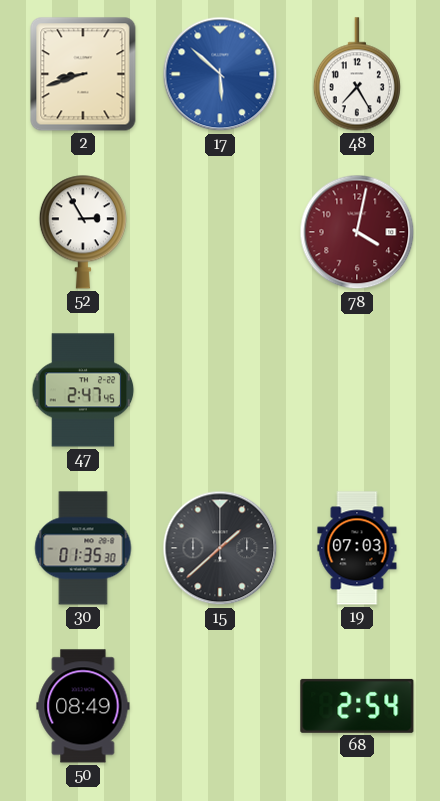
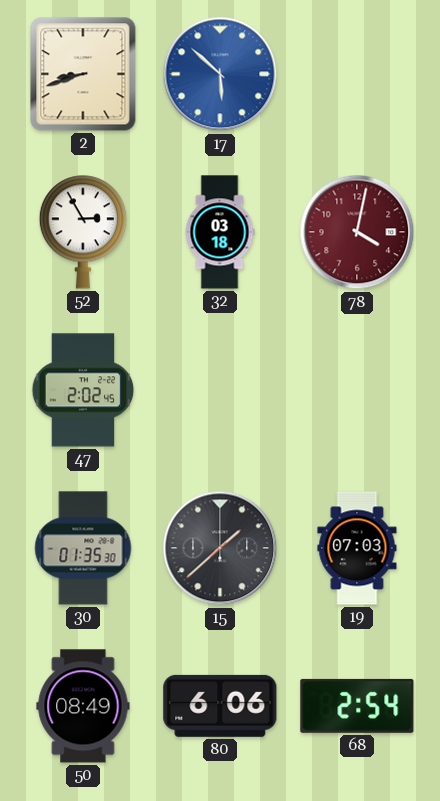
48: 7:25 -> none (357, 74)
32: none -> 03:18 (220, 232)
47: 2:47 -> 2:02 (83, 390)
80: none -> 6:06 (220, 706)
